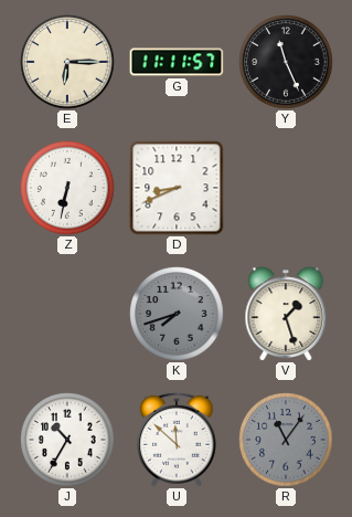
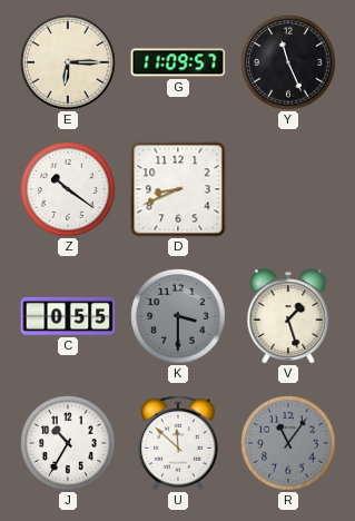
G: 11:11 -> 11:09 (178, 62)
Z: 6:32 -> 10:21 (68, 189)
C: none -> 0:55 (68, 316)
K: 7:42 -> 3:30 (178, 316)
